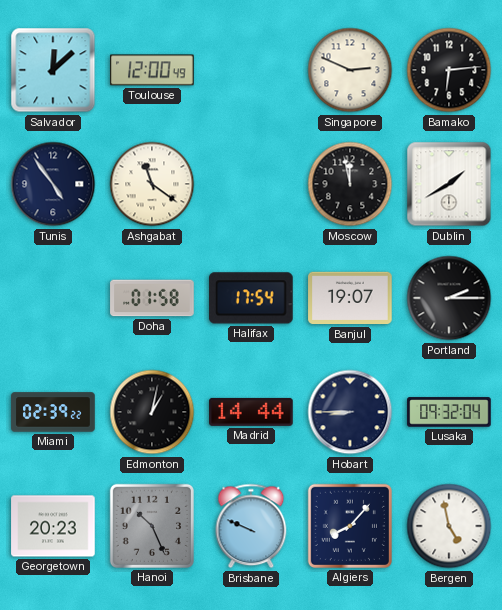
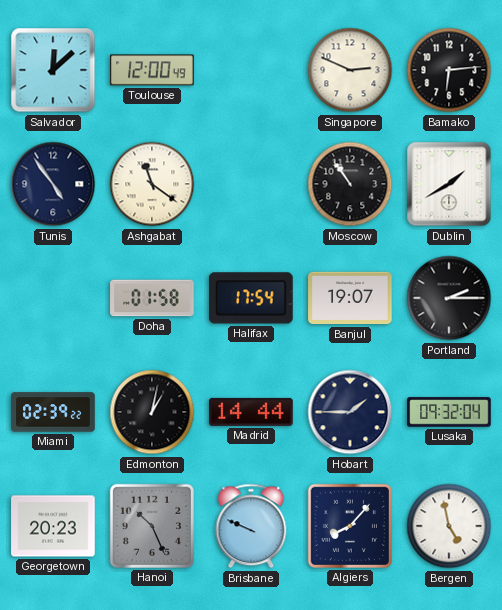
Moscow: 11:58 -> 10:54 (350, 184)
Hobart: 8:45 -> 1:45 (350, 412)
